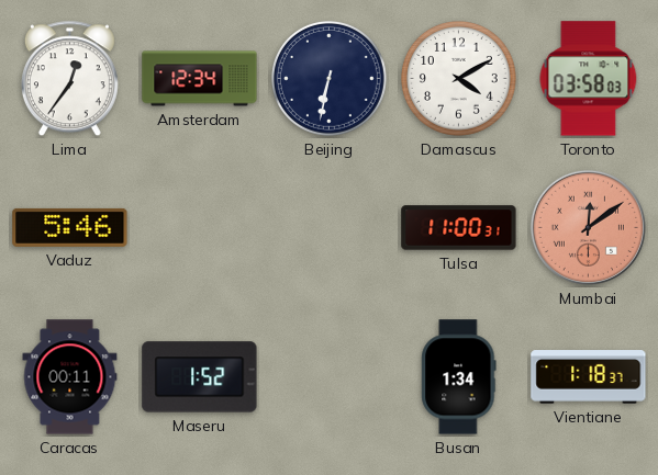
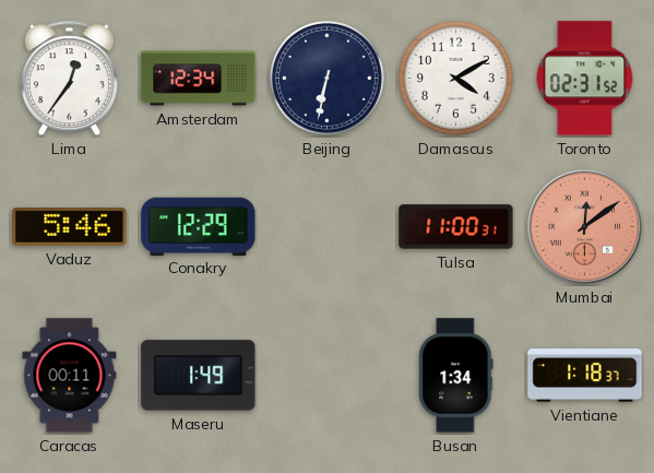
Toronto: 03:58 -> 02:31 (585, 79)
Conakry: none -> 12:29 (199, 226)
Maseru: 1:52 -> 1:49 (199, 376)
